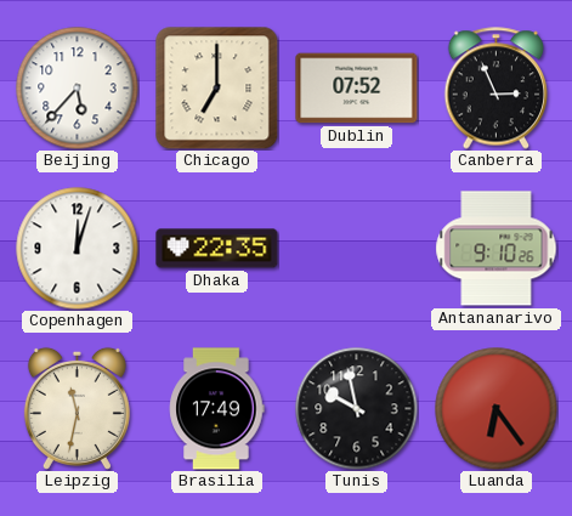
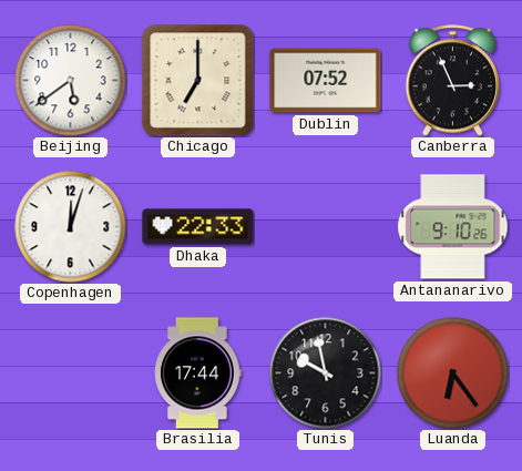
Beijing: 5:37 -> 5:39 (71, 81)
Dhaka: 22:35 -> 22:33 (198, 227)
Leipzig: 11:32 -> none (77, 408)
Brasilia: 17:49 -> 17:44 (198, 373)
